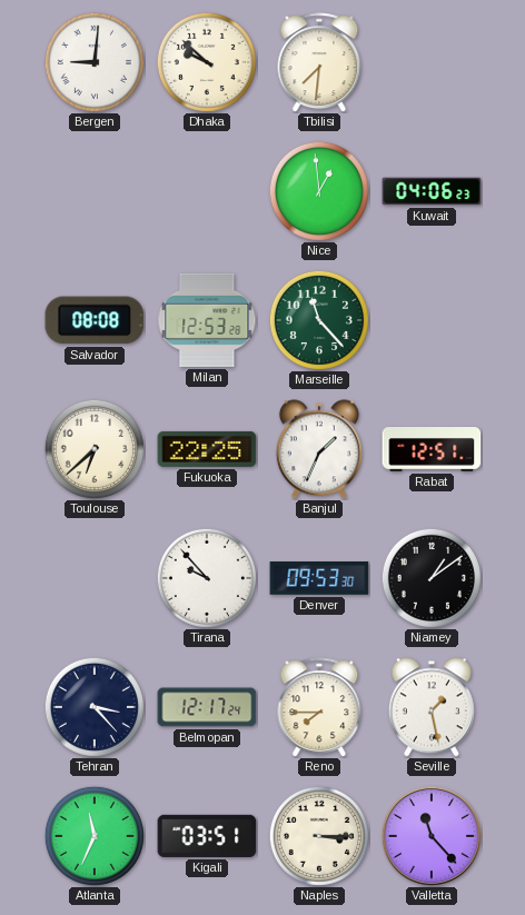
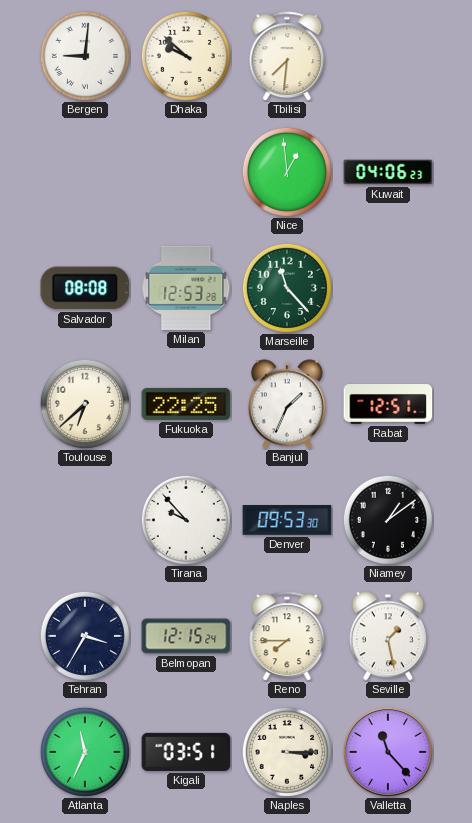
Tehran: 3:23 -> 3:35 (85, 636)
Belmopan: 12:17 -> 12:15 (186, 636)
